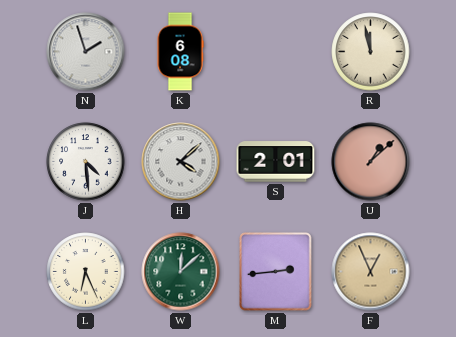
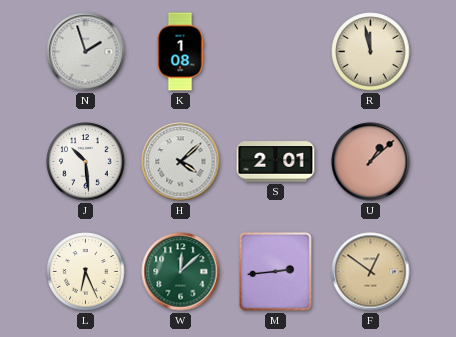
K: 6:08 -> 1:08 (180, 52)
J: 4:29 -> 10:29 (86, 162)
F: 12:56 -> 12:51 (371, 272)
